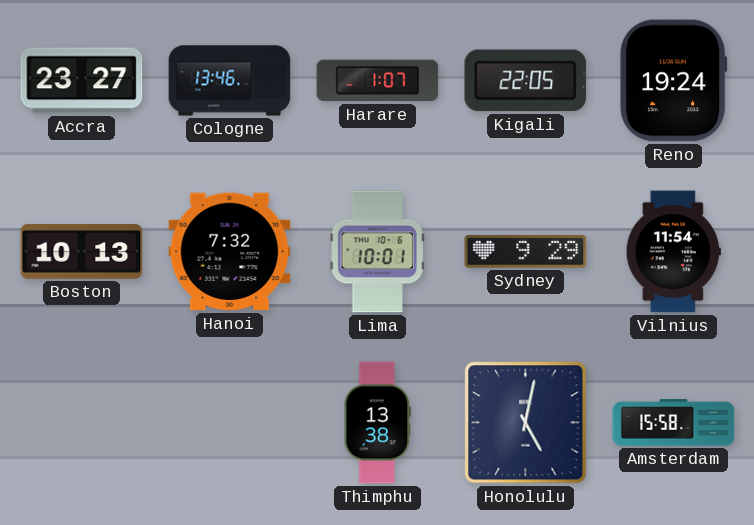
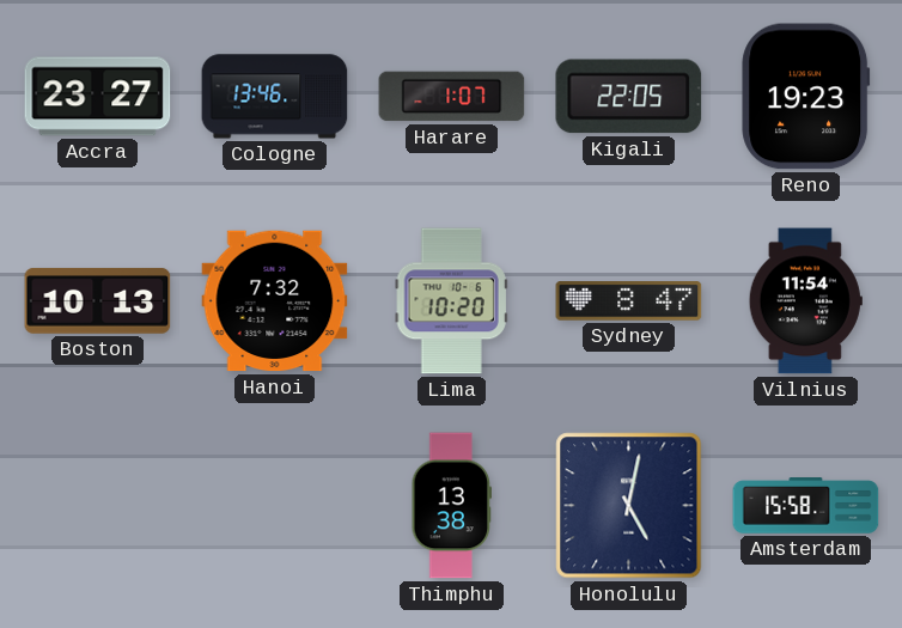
Reno: 19:24 -> 19:23 (806, 97)
Lima: 10:01 -> 10:20 (451, 301)
Sydney: 9:29 -> 8:47 (629, 301)
